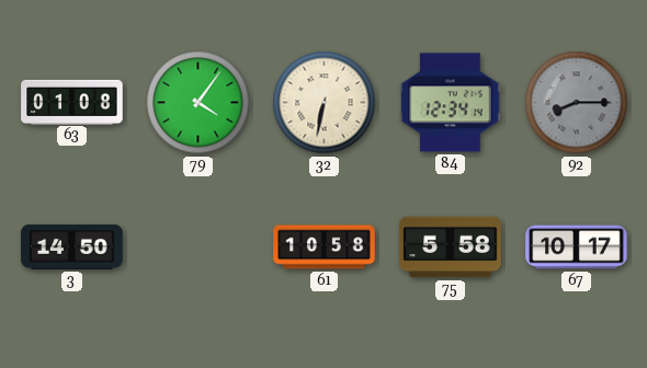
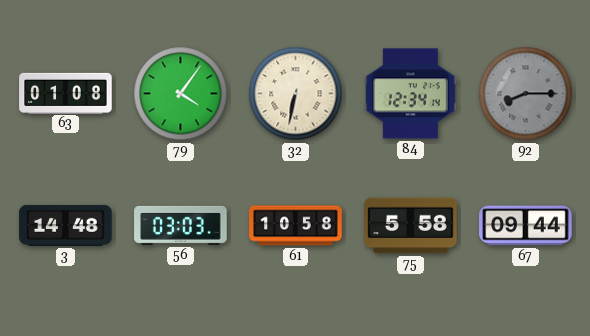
3: 14:50 -> 14:48 (66, 225)
56: none -> 03:03 (181, 225)
67: 10:17 -> 09:44 (526, 226)
